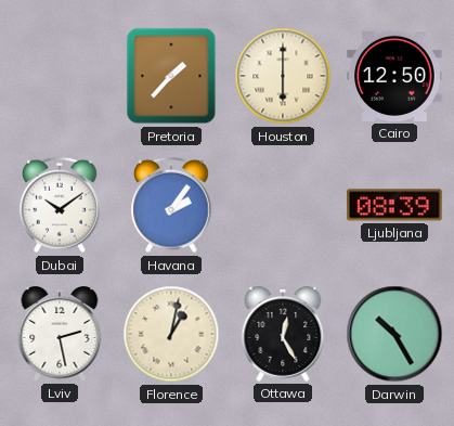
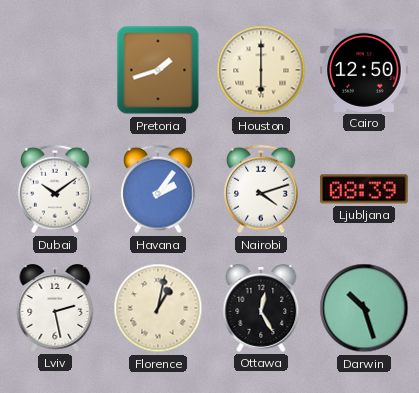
Pretoria: 1:37 -> 1:42 (158, 70)
Nairobi: none -> 4:12 (262, 189)
Darwin: 10:25 -> 10:27 (364, 308)
